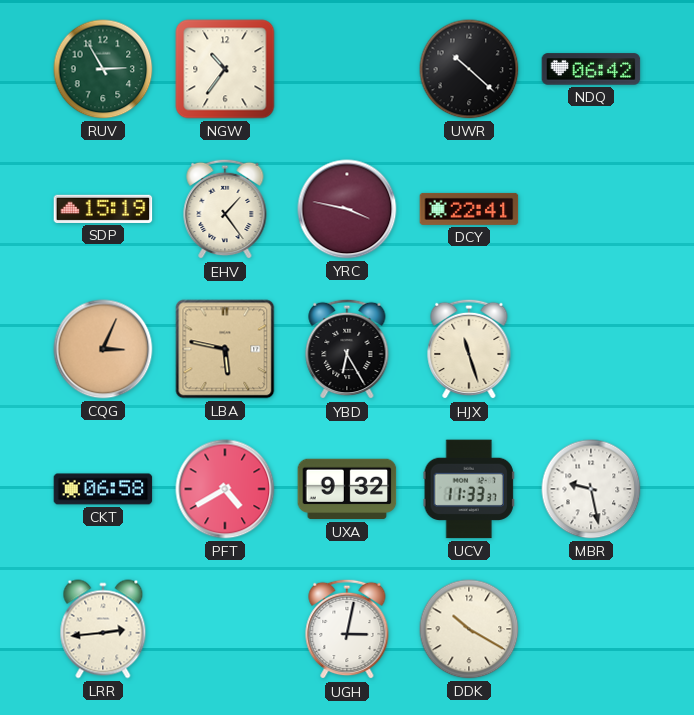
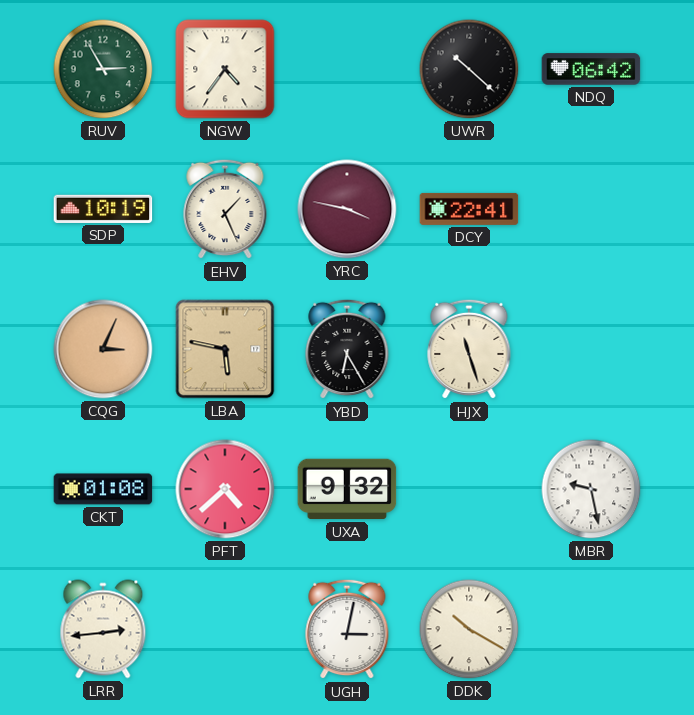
NGW: 10:36 -> 4:36 (225, 69)
SDP: 15:19 -> 10:19 (103, 209)
EHV: 1:24 -> 1:26 (225, 209)
CKT: 06:58 -> 01:08 (103, 489)
PFT: 4:40 -> 4:38 (225, 489)
UCV: 11:33 -> none (469, 489)
